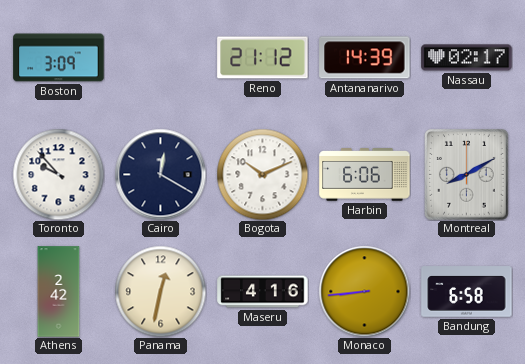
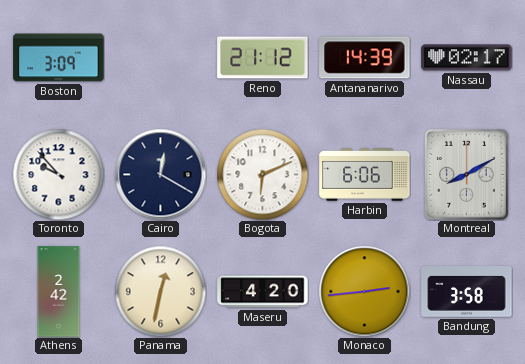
Bogota: 10:11 -> 6:11 (262, 174)
Maseru: 4:16 -> 4:20 (263, 292)
Monaco: 8:44 -> 2:44 (364, 291)
Bandung: 6:58 -> 3:58 (467, 292)
